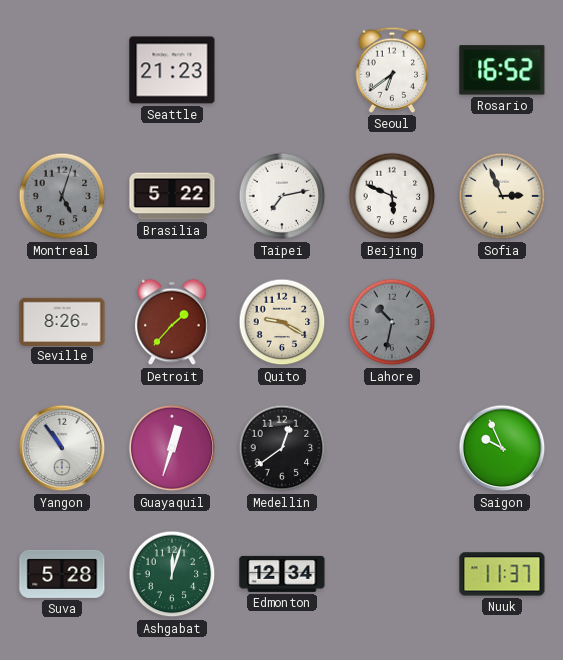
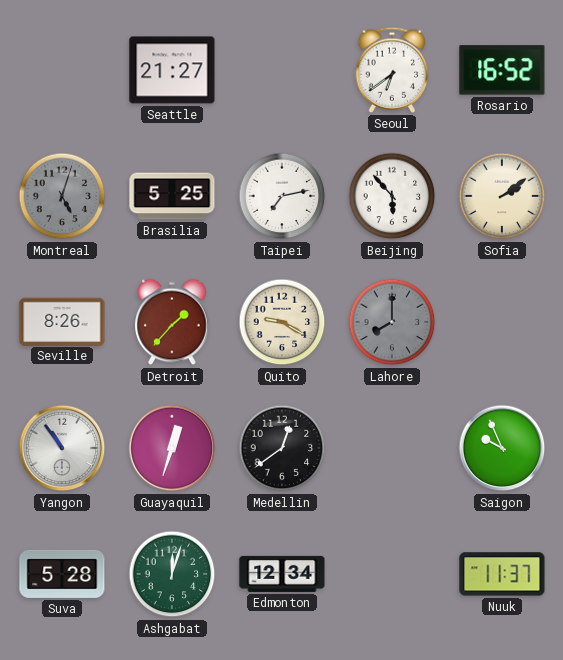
Seattle: 21:23 -> 21:27 (172, 70)
Brasilia: 5:22 -> 5:25 (172, 196)
Beijing: 5:49 -> 5:53 (392, 196)
Sofia: 2:56 -> 2:09 (502, 196)
Lahore: 10:32 -> 8:00 (392, 322)
